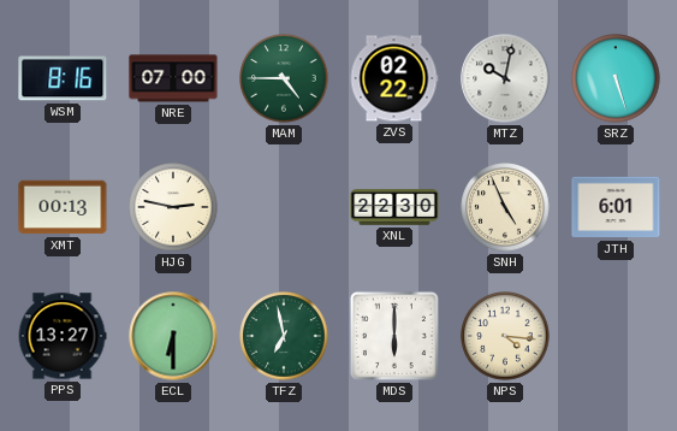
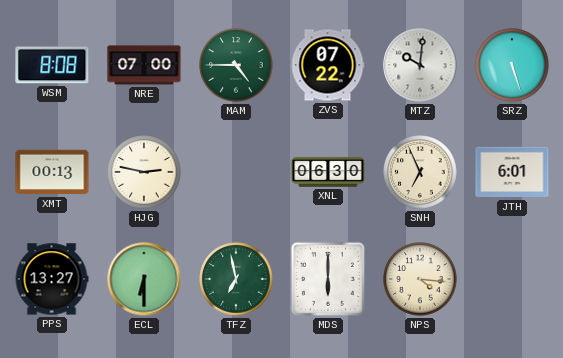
WSM: 8:16 -> 8:08 (52, 65)
ZVS: 02:22 -> 07:22 (328, 65)
MTZ: 10:02 -> 10:01 (420, 65)
XNL: 22:30 -> 06:30 (328, 172)
SNH: 4:56 -> 6:56 (420, 172)
